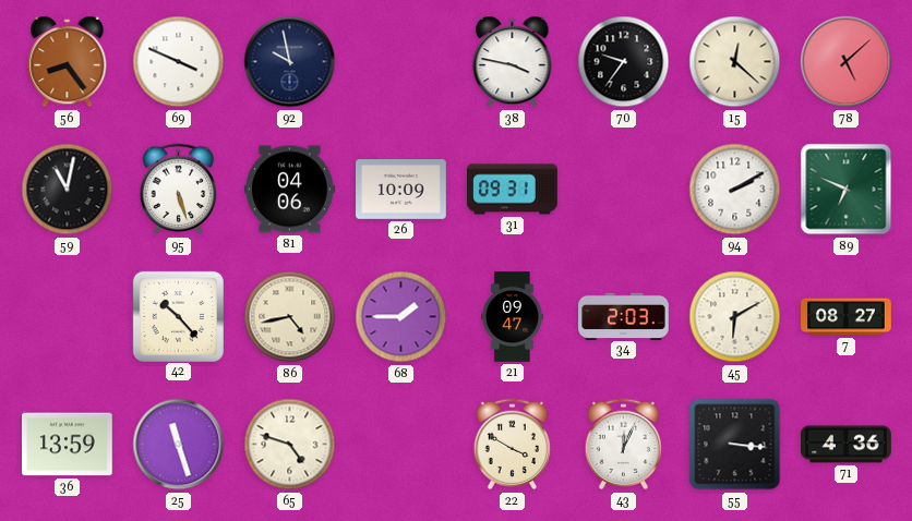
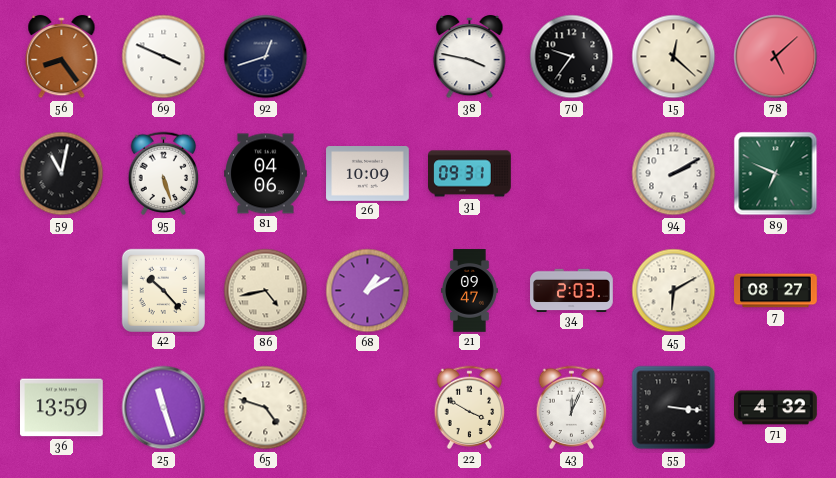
92: 9:58 -> 12:42 (266, 57)
68: 1:45 -> 1:10 (368, 291)
71: 4:36 -> 4:32 (776, 408)
